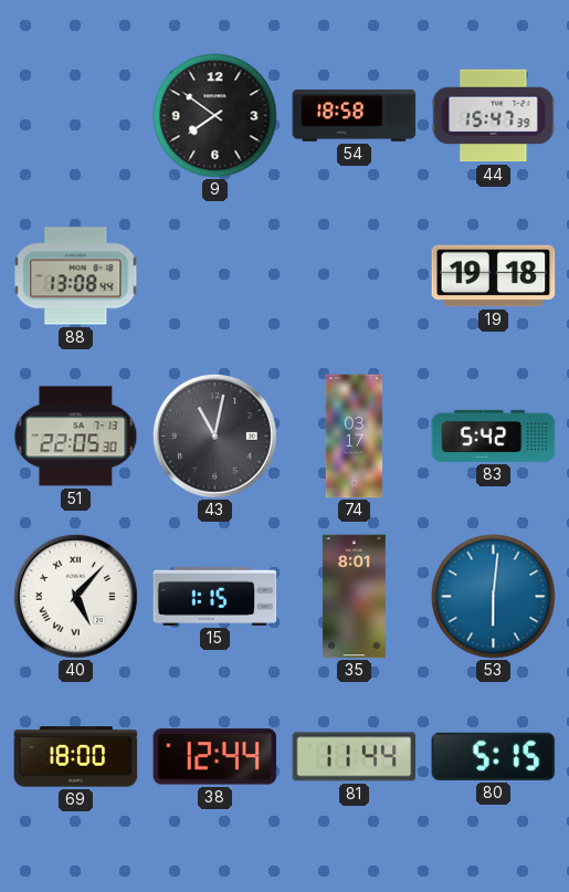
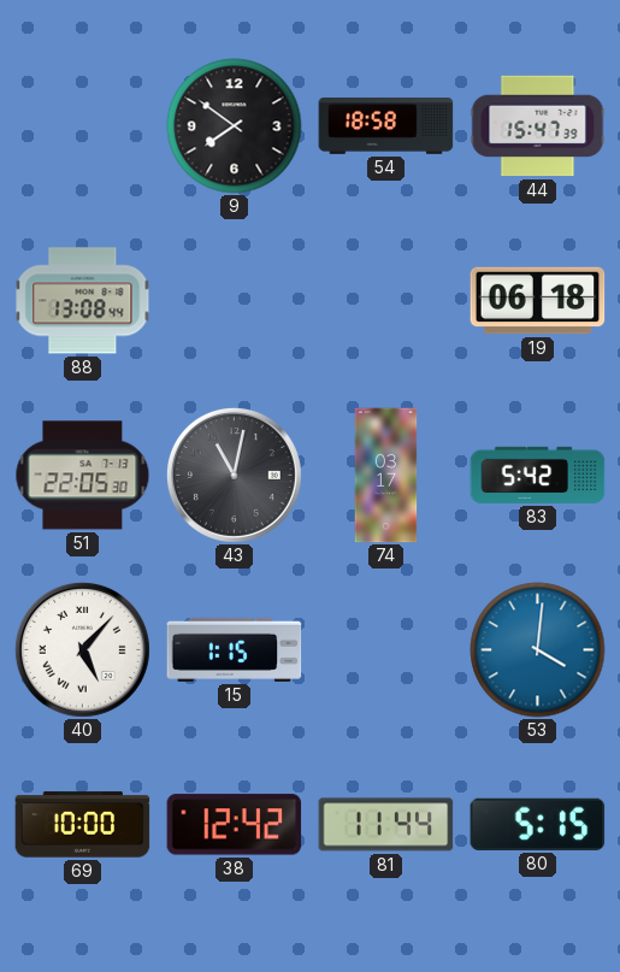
19: 19:18 -> 06:18 (538, 301)
35: 8:01 -> none (354, 597)
53: 6:01 -> 4:01 (538, 650)
69: 18:00 -> 10:00 (83, 825)
38: 12:44 -> 12:42 (235, 825)
